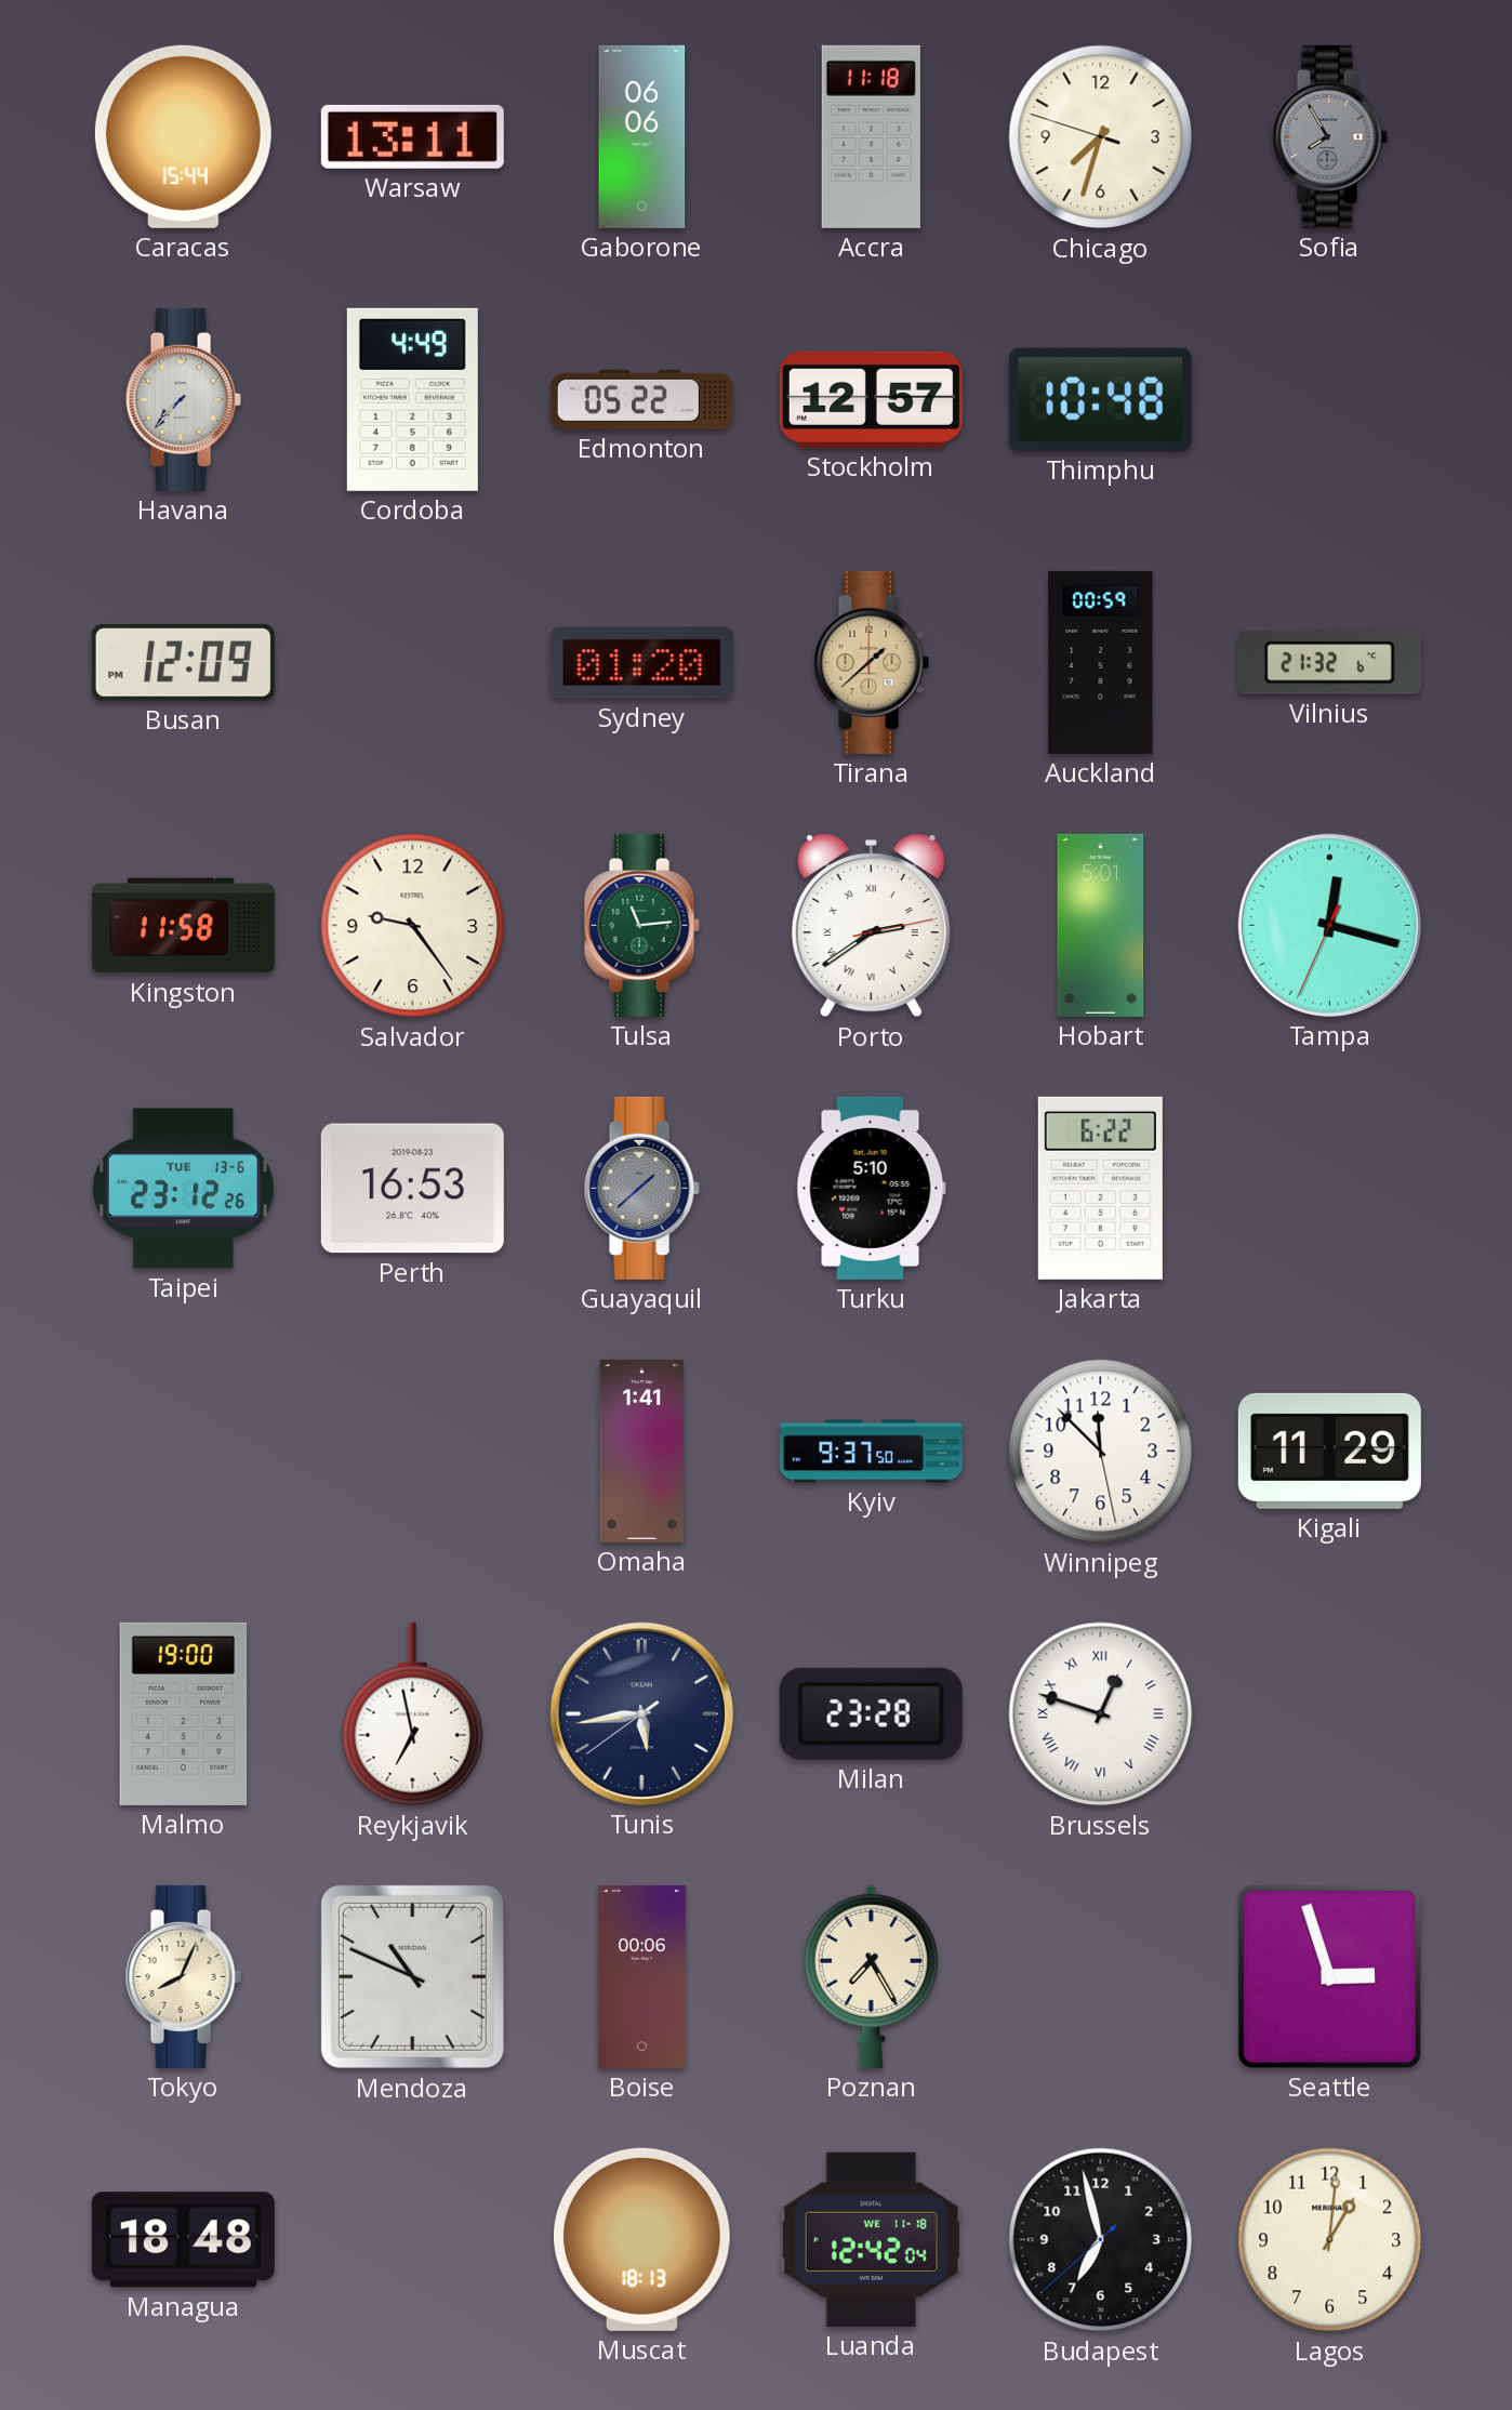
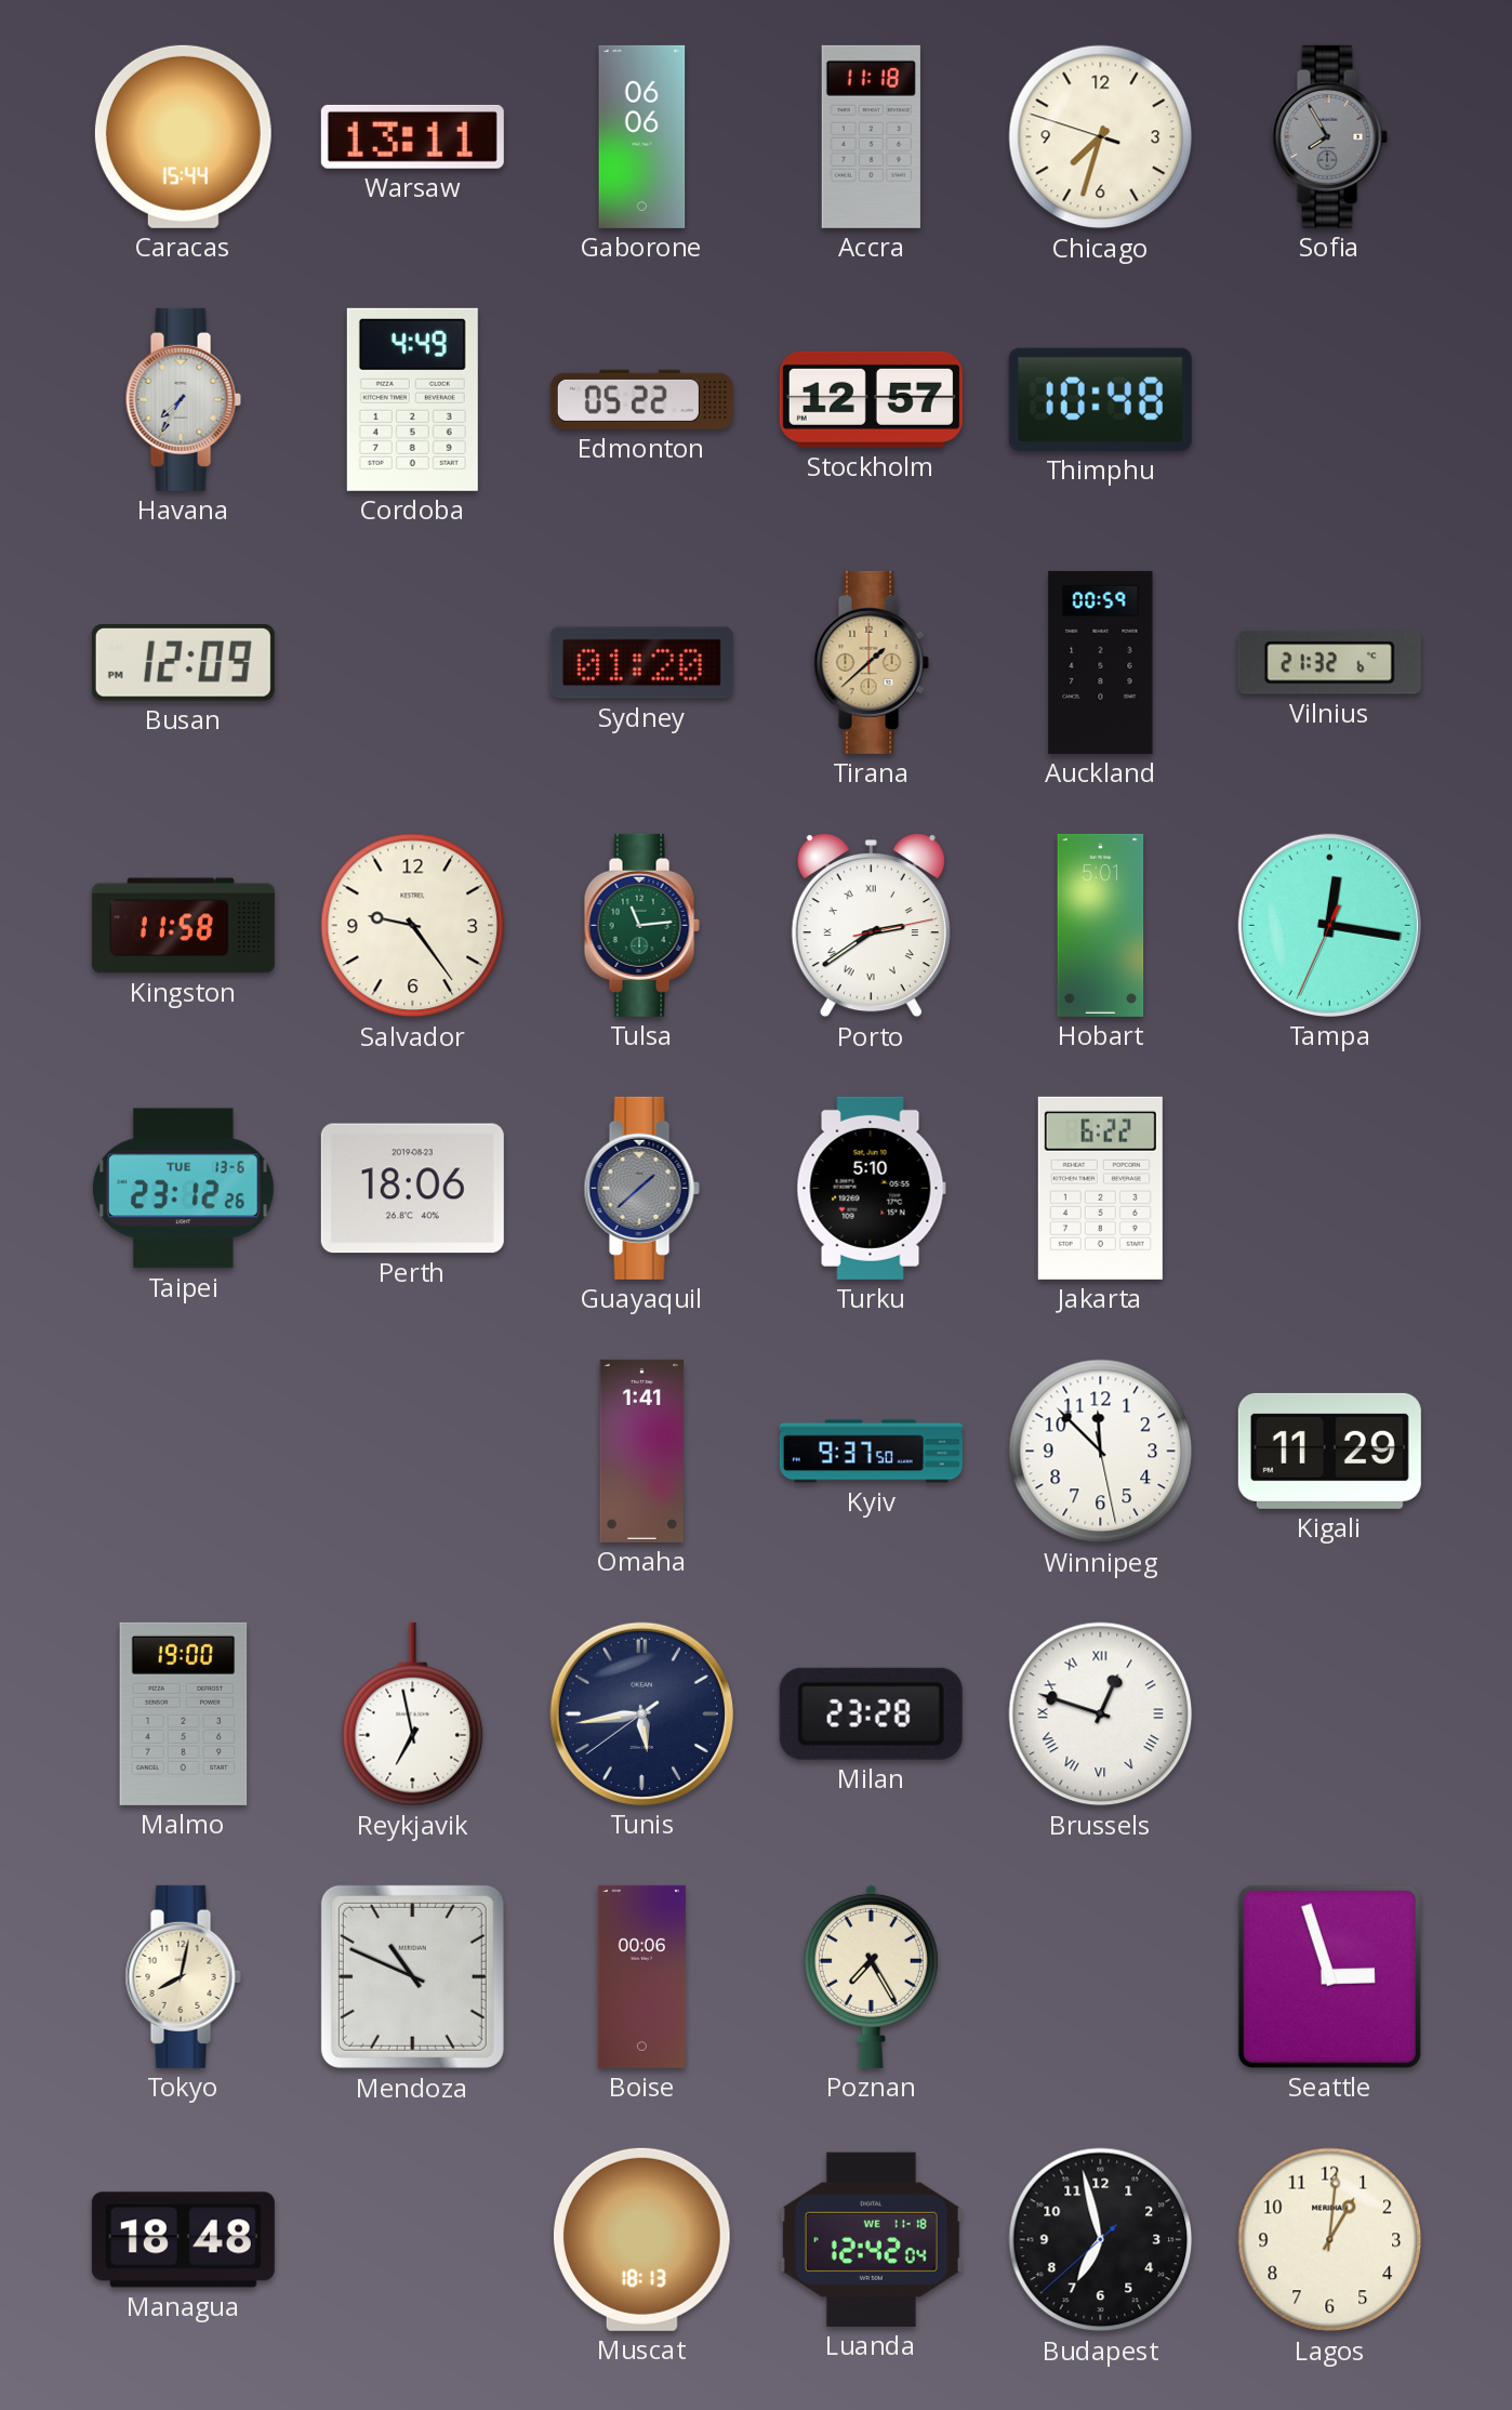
Havana: 7:37 -> 7:35 (183, 399)
Tampa: 12:17 -> 12:16 (1329, 925)
Perth: 16:53 -> 18:06 (412, 1189)
Tokyo: 8:04 -> 8:02 (183, 1976)
